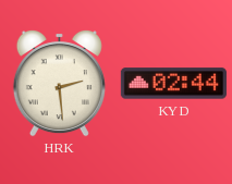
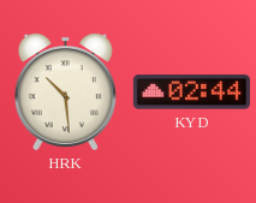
HRK: 2:29 -> 10:29 (65, 91)
